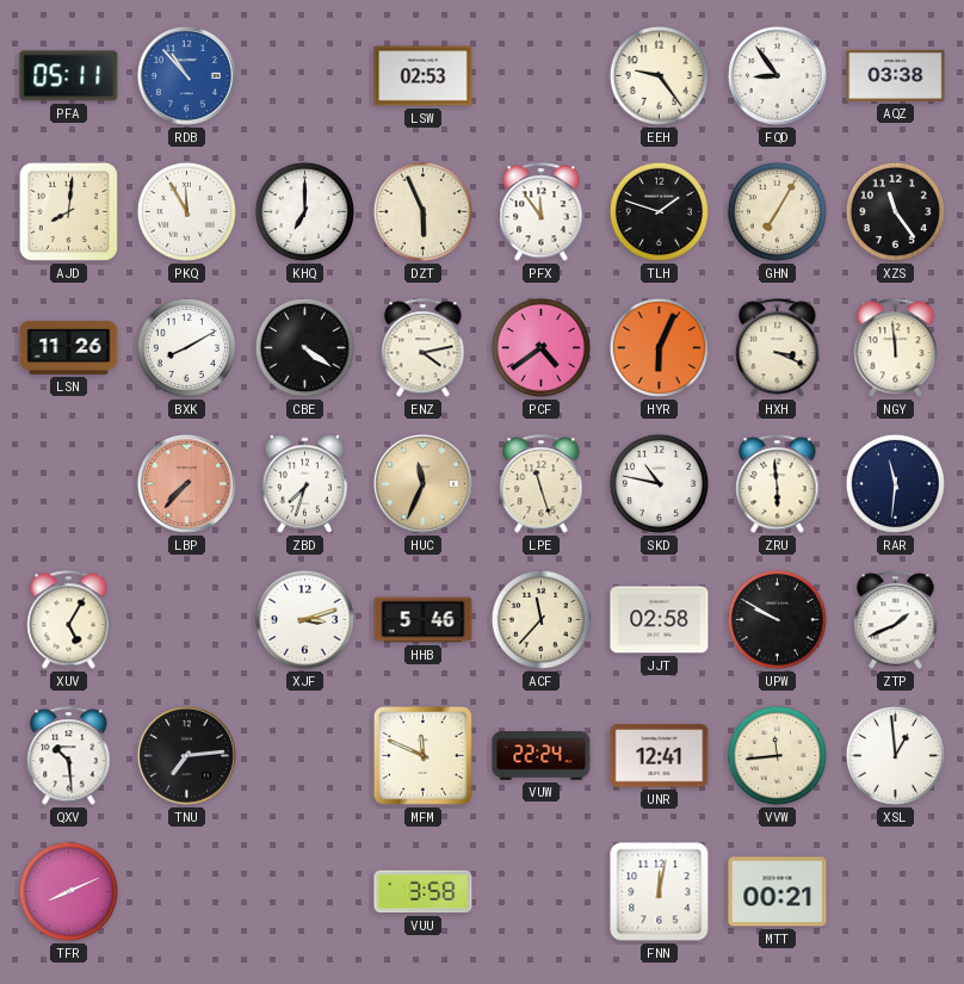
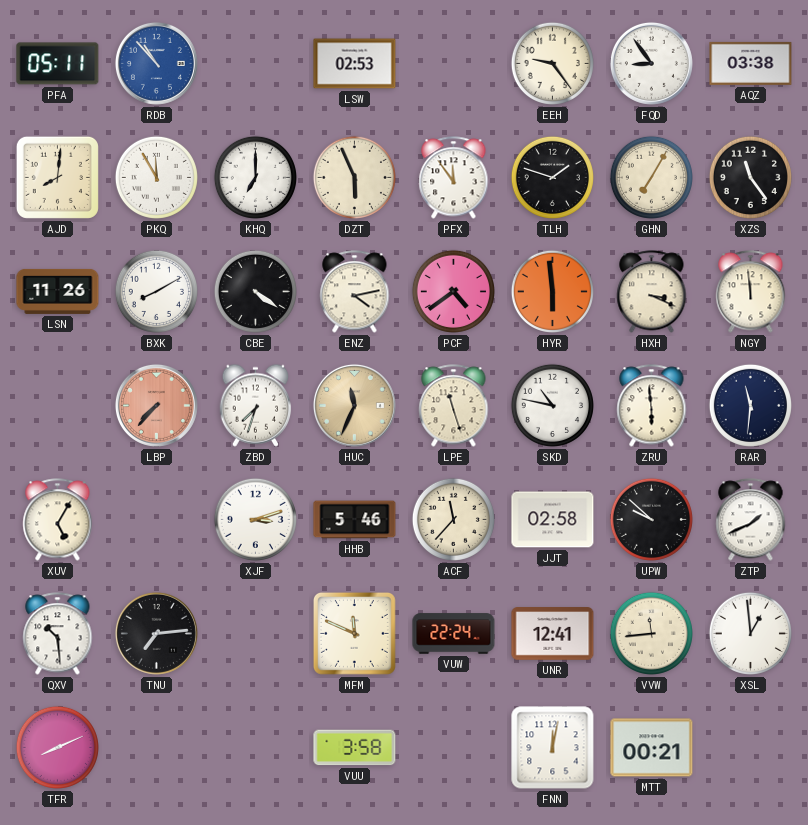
HYR: 6:04 -> 5:59 (552, 291)
UPW: 9:50 -> 9:52 (651, 519)
